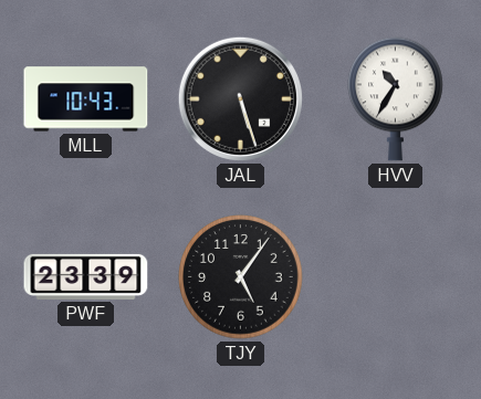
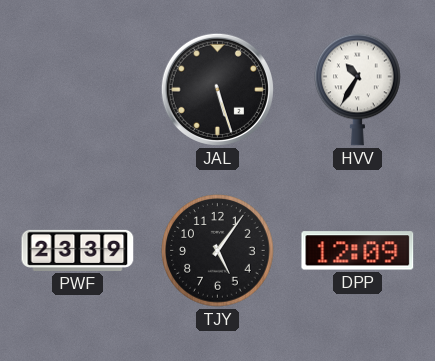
MLL: 10:43 -> none (86, 99)
DPP: none -> 12:09 (358, 251)
